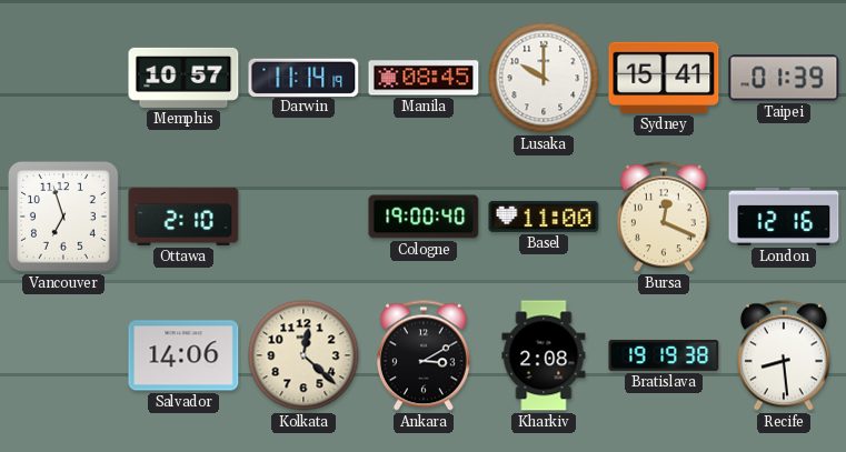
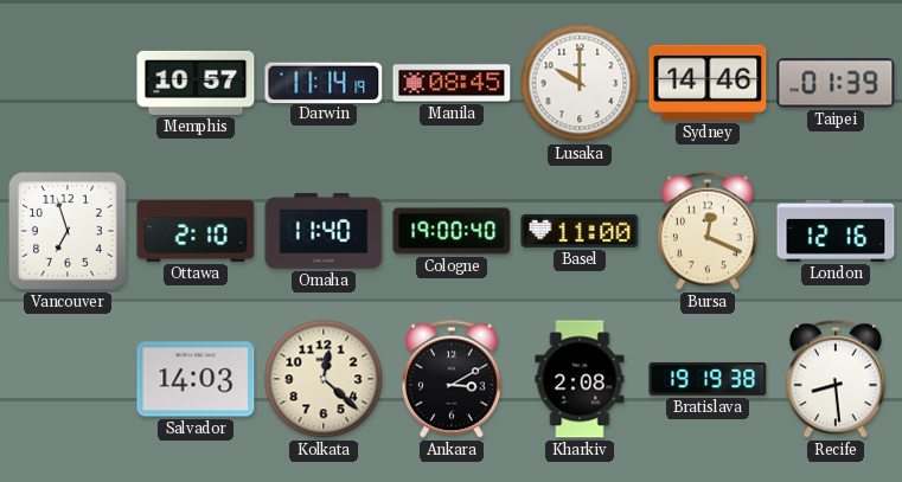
Sydney: 15:41 -> 14:46 (708, 83)
Omaha: none -> 11:40 (324, 231)
Salvador: 14:06 -> 14:03 (196, 379)
